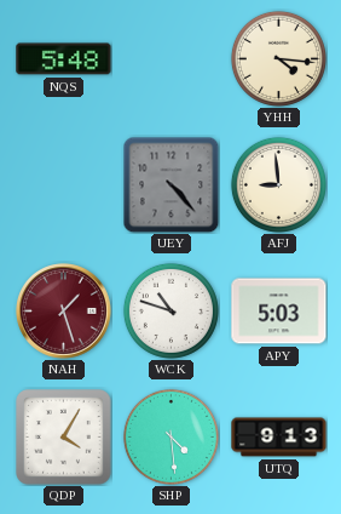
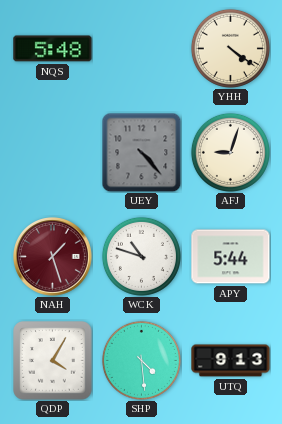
YHH: 4:16 -> 4:21 (230, 48)
AFJ: 8:59 -> 9:03 (230, 152)
APY: 5:03 -> 5:44 (231, 257)
